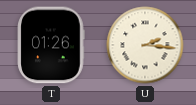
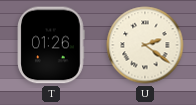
U: 2:16 -> 2:21 (145, 45)
